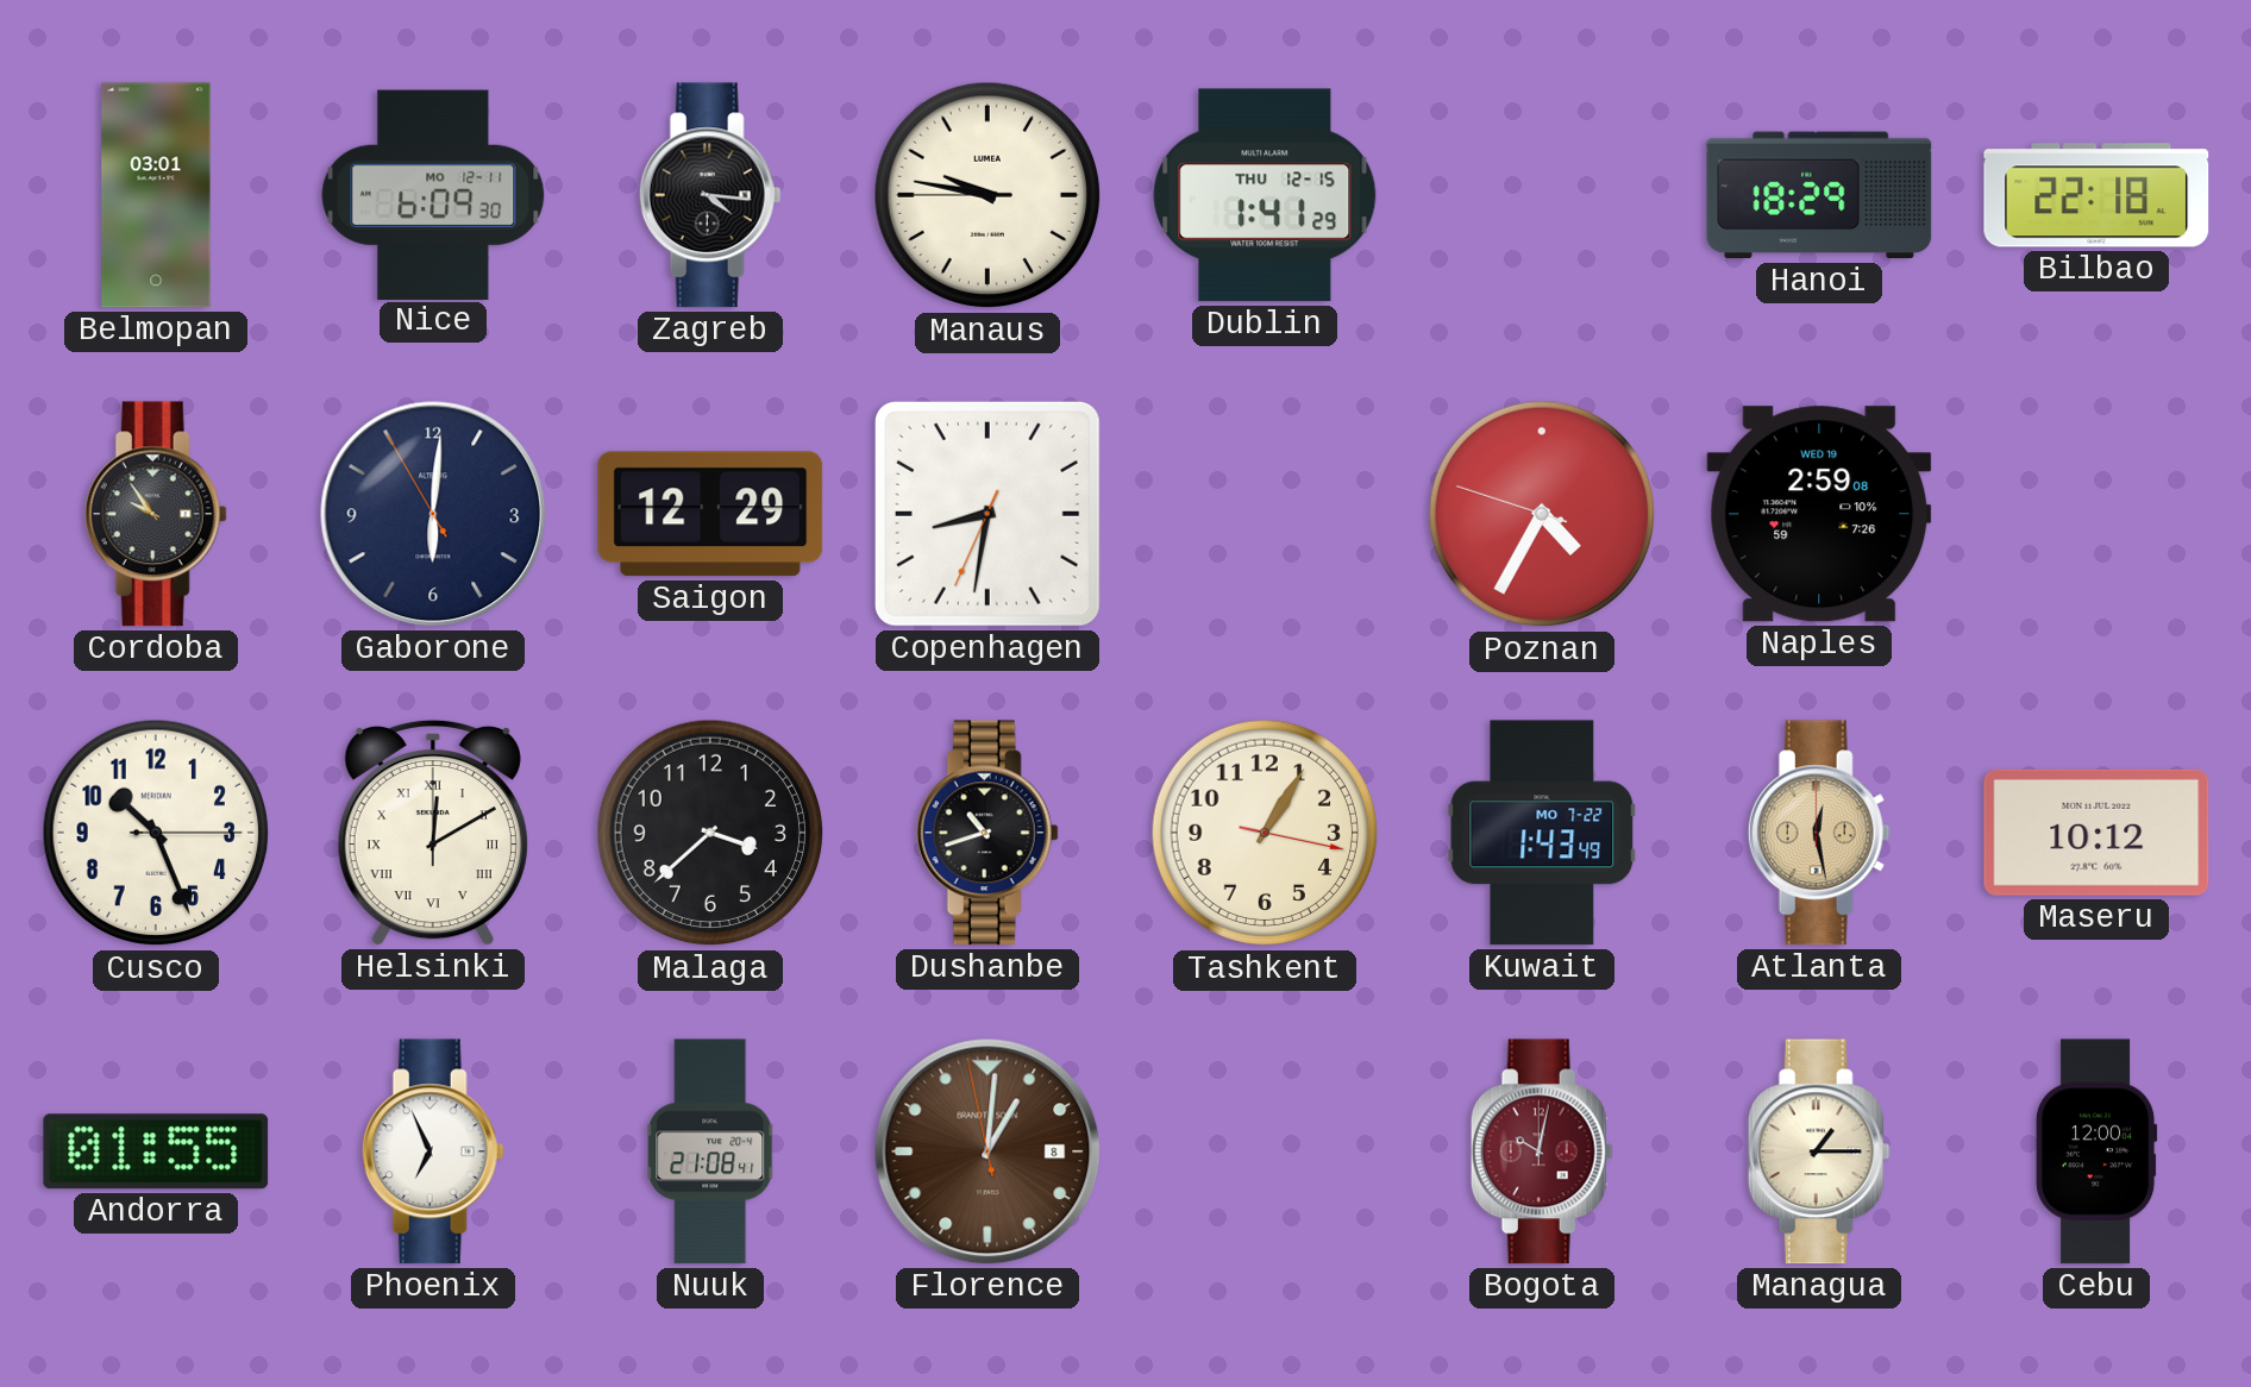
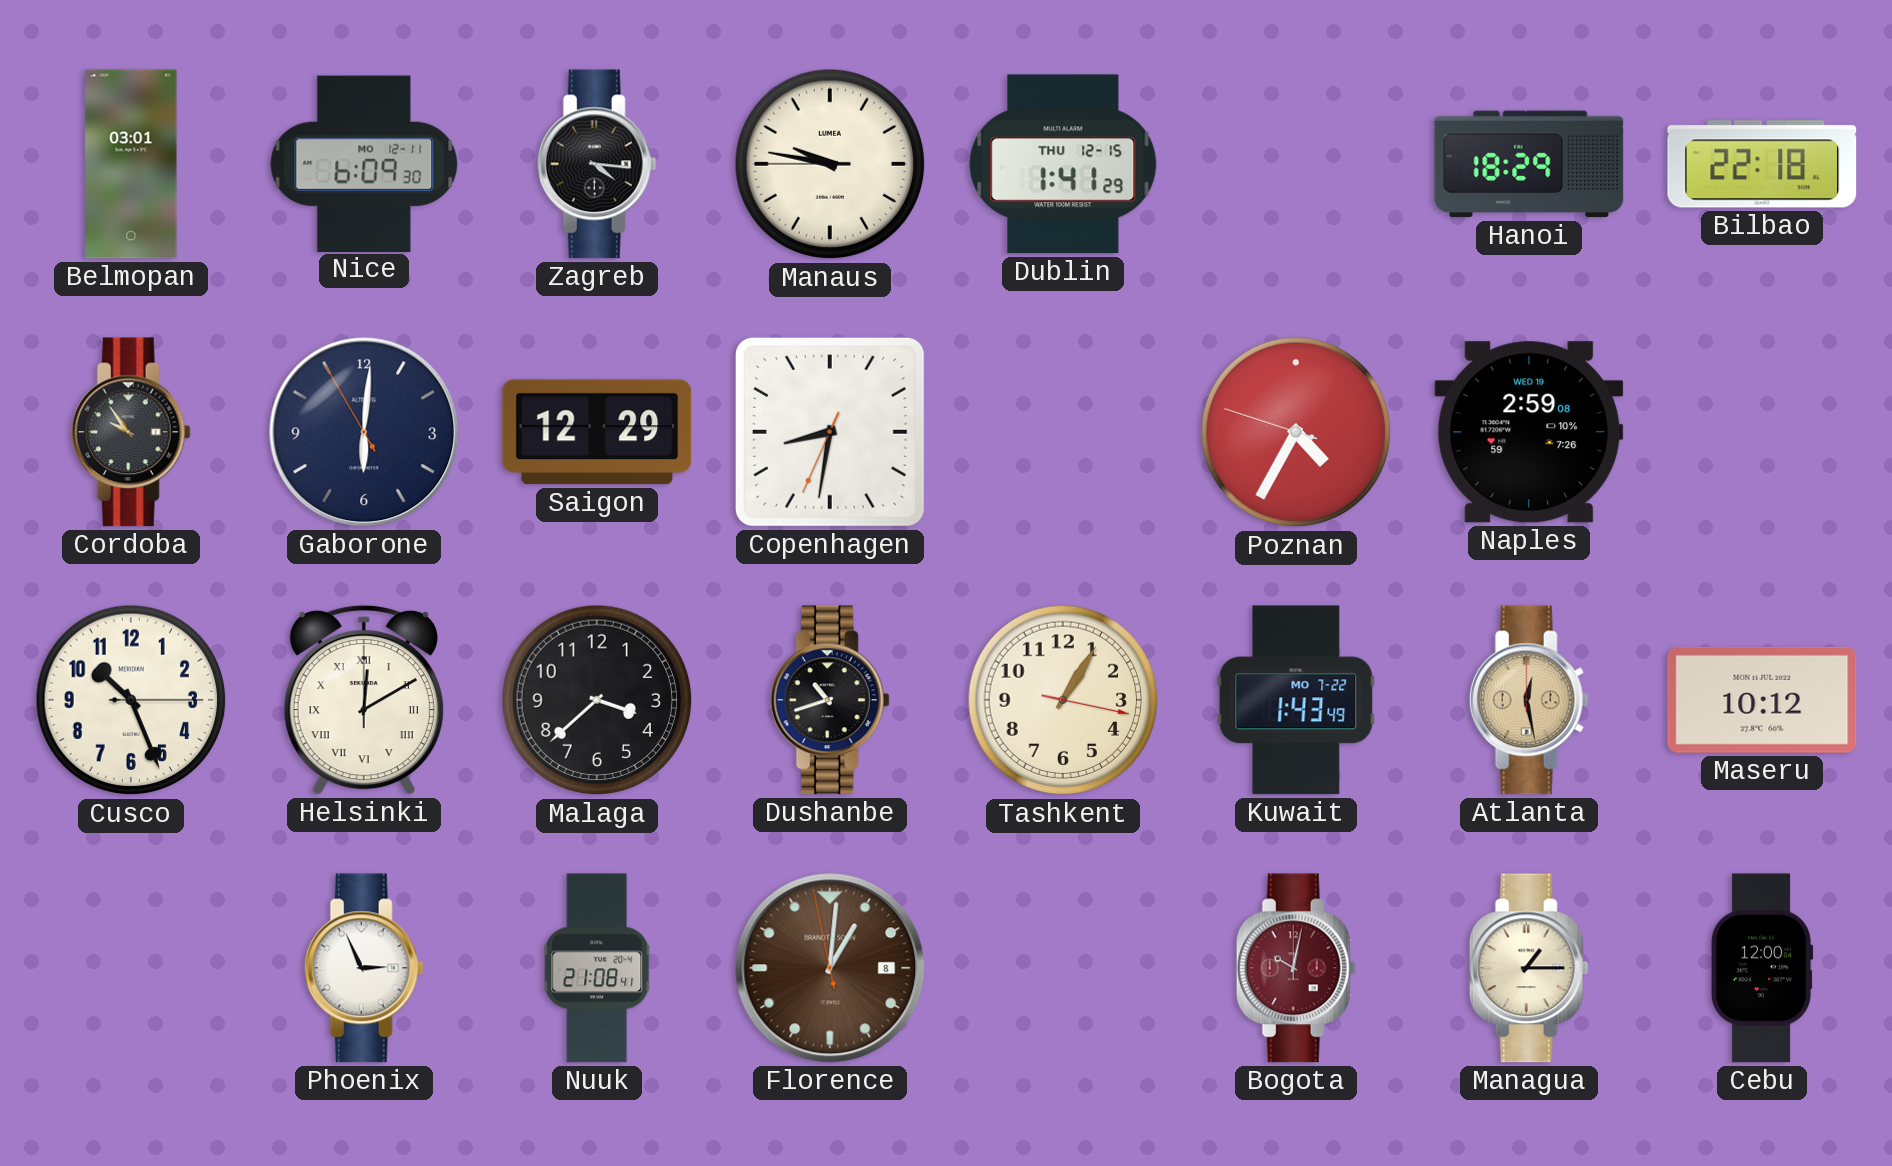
Andorra: 01:55 -> none (156, 1151)
Phoenix: 6:56 -> 2:56 (364, 968)
